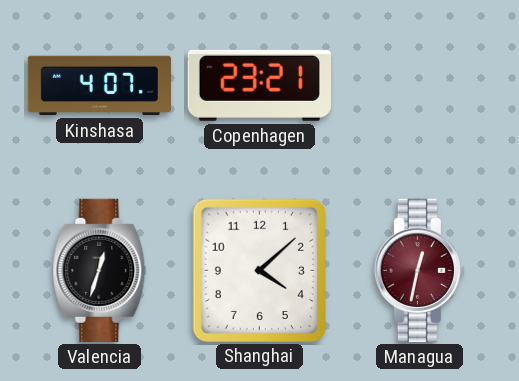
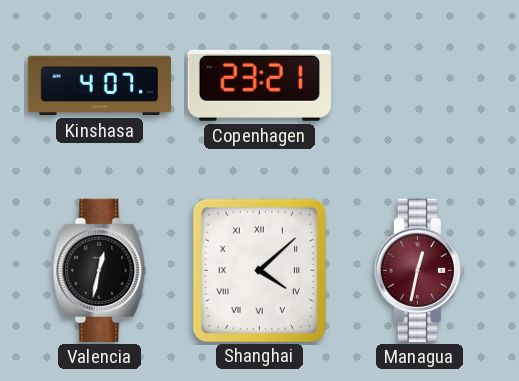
Valencia: 12:33 -> 12:32 (100, 270)
Shanghai numerals: Arabic -> Roman (259, 270)
